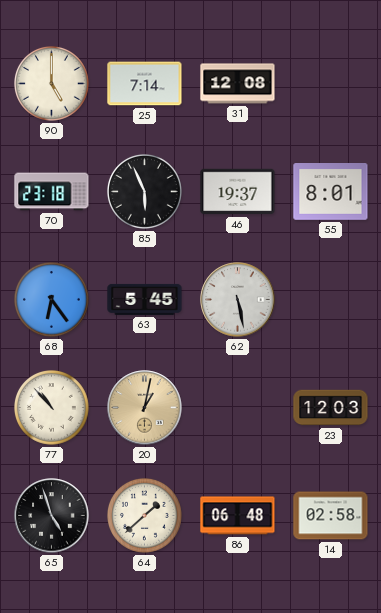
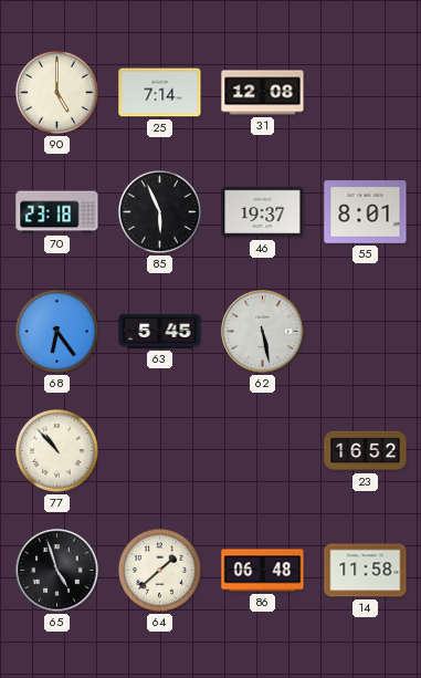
20: 1:02 -> none (145, 408)
23: 12:03 -> 16:52 (366, 451)
14: 02:58 -> 11:58 (366, 571)
